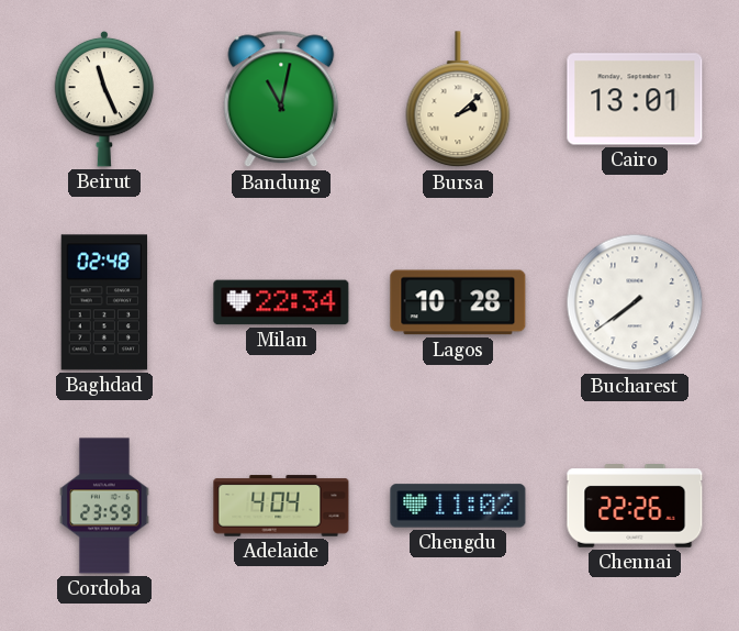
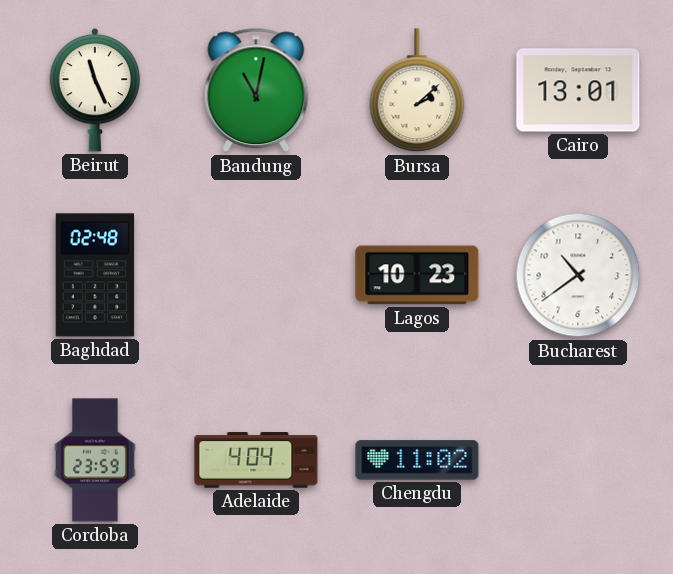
Milan: 22:34 -> none (281, 302)
Lagos: 10:28 -> 10:23 (417, 275)
Bucharest: 7:39 -> 10:39 (578, 275)
Chennai: 22:26 -> none (635, 506)
